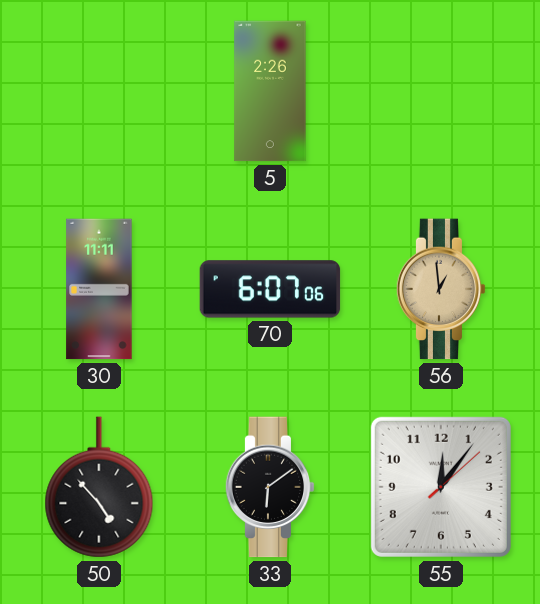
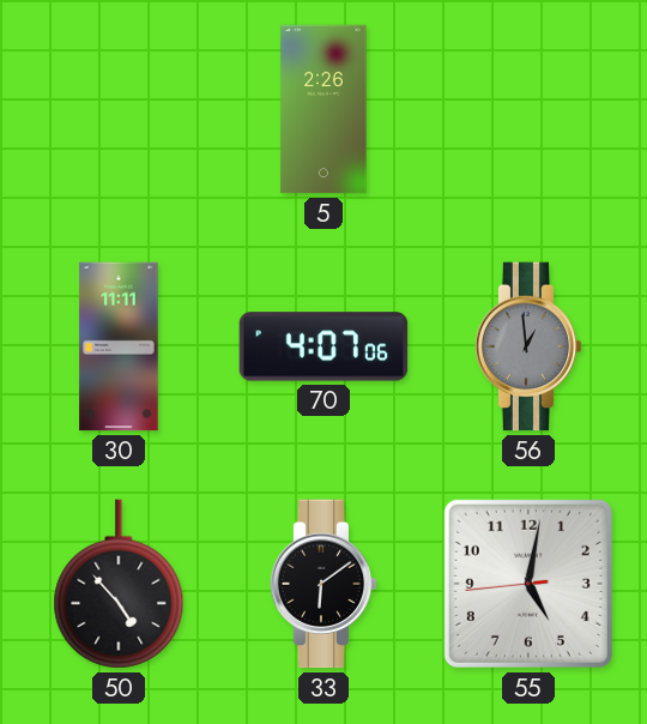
70: 6:07 -> 4:07 (323, 346)
56 dial: champagne -> grey (528, 346)
55: 12:06 -> 5:01 (528, 584)
